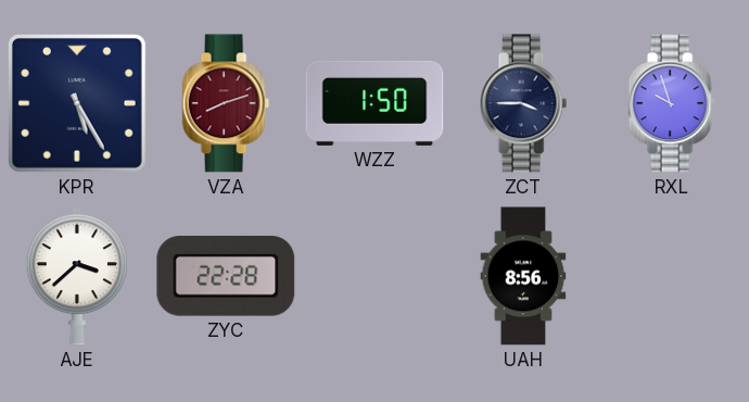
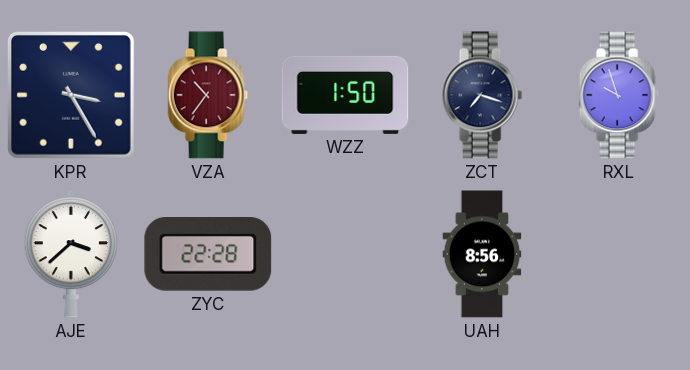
KPR: 5:25 -> 3:25 (72, 96)
VZA: 8:12 -> 10:36 (208, 95)
ZCT: 3:45 -> 7:18 (482, 95)
